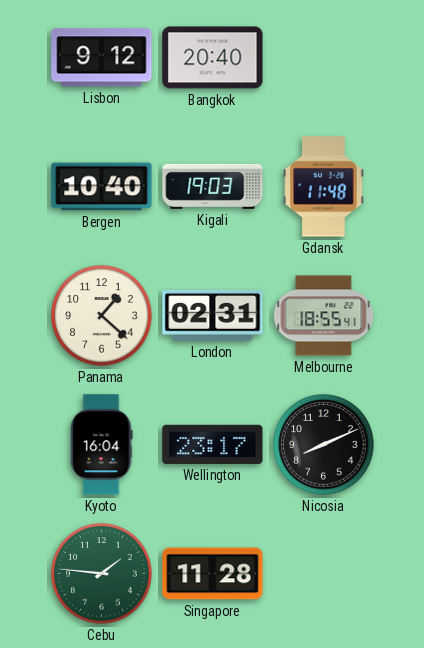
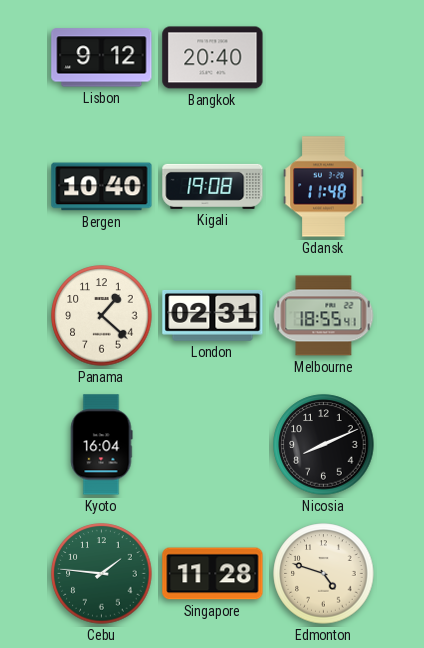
Kigali: 19:03 -> 19:08 (213, 186)
Wellington: 23:17 -> none (213, 444)
Edmonton: none -> 4:48 (324, 574)
